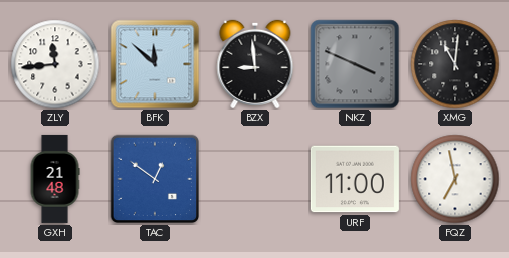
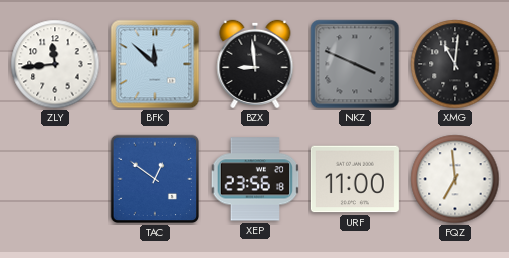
GXH: 21:48 -> none (55, 179)
XEP: none -> 23:56 (255, 179)
FQZ: 6:58 -> 6:59 (455, 179)
